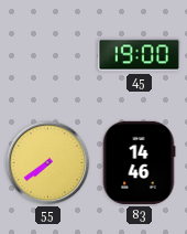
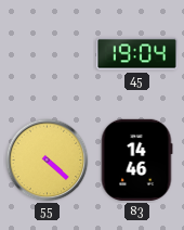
45: 19:00 -> 19:04 (136, 54)
55: 7:39 -> 4:22 (48, 161)
